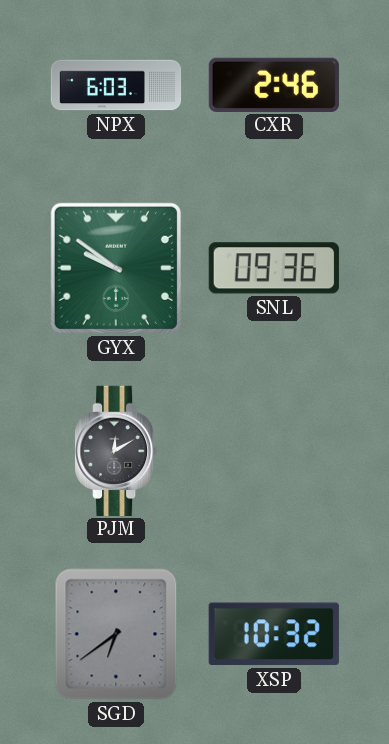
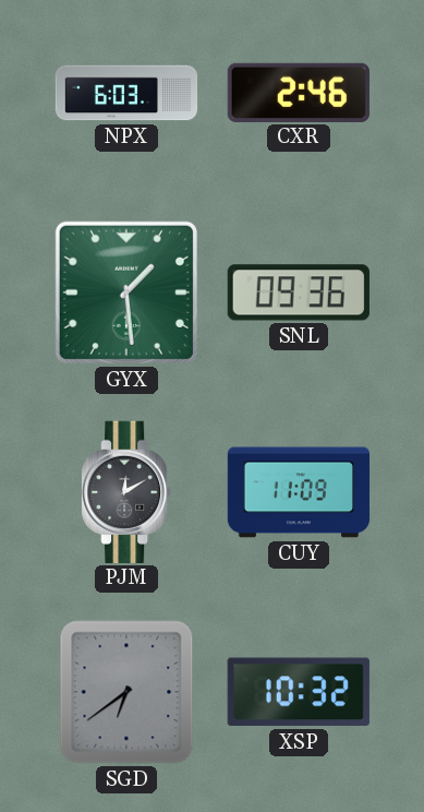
GYX: 9:51 -> 1:29 (126, 292)
CUY: none -> 11:09 (299, 492)
